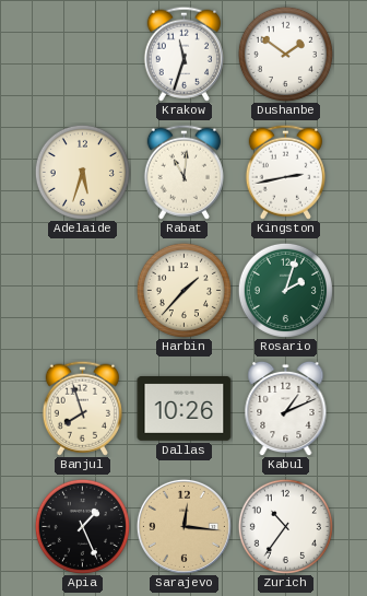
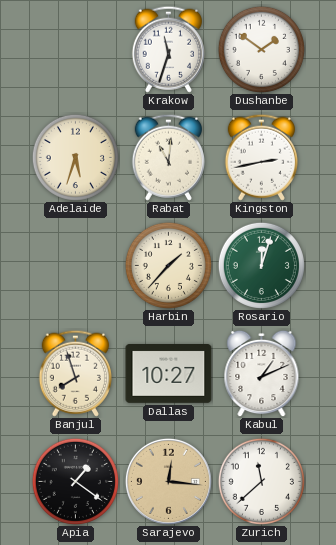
Rosario: 2:03 -> 12:03 (261, 265)
Dallas: 10:26 -> 10:27 (169, 374)
Apia: 1:26 -> 1:21 (75, 481)
Zurich: 10:36 -> 11:38 (261, 481)
